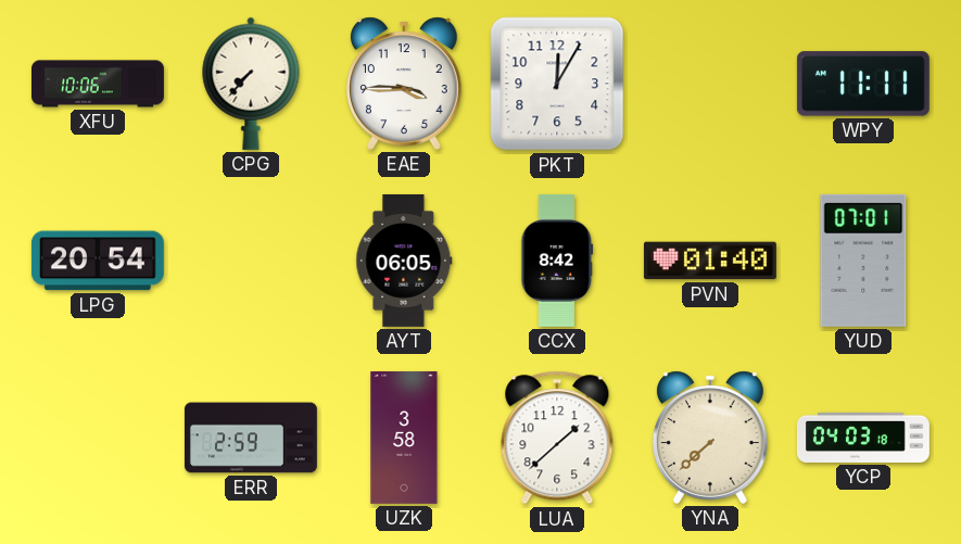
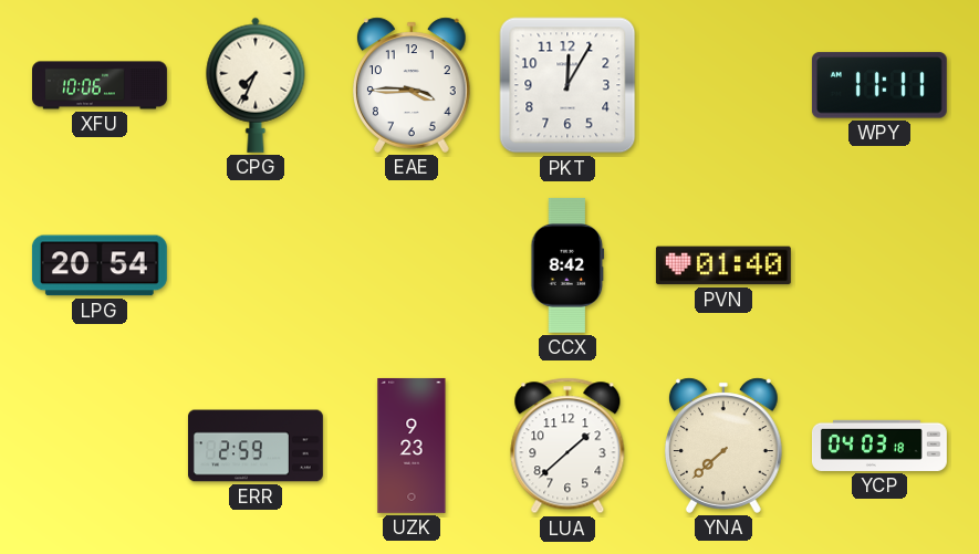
CPG: 7:37 -> 7:34 (256, 85)
AYT: 06:05 -> none (404, 261)
YUD: 07:01 -> none (863, 261)
UZK: 3:58 -> 9:23 (412, 446)
